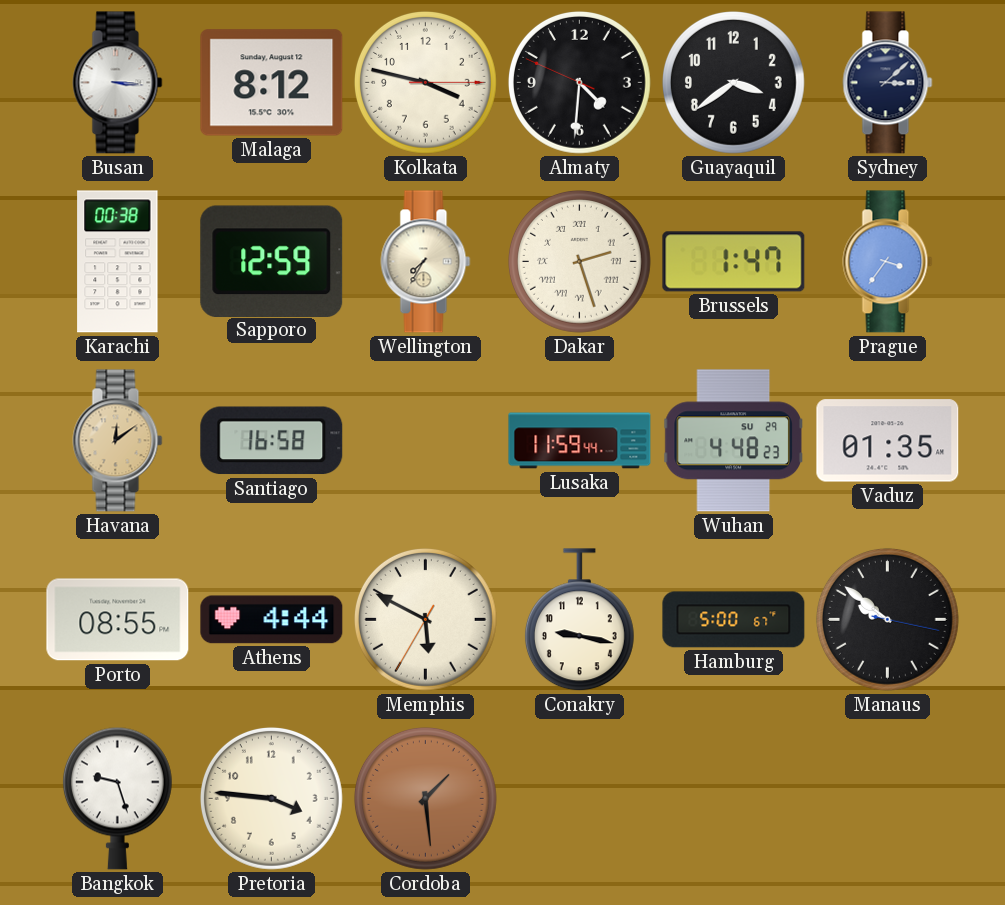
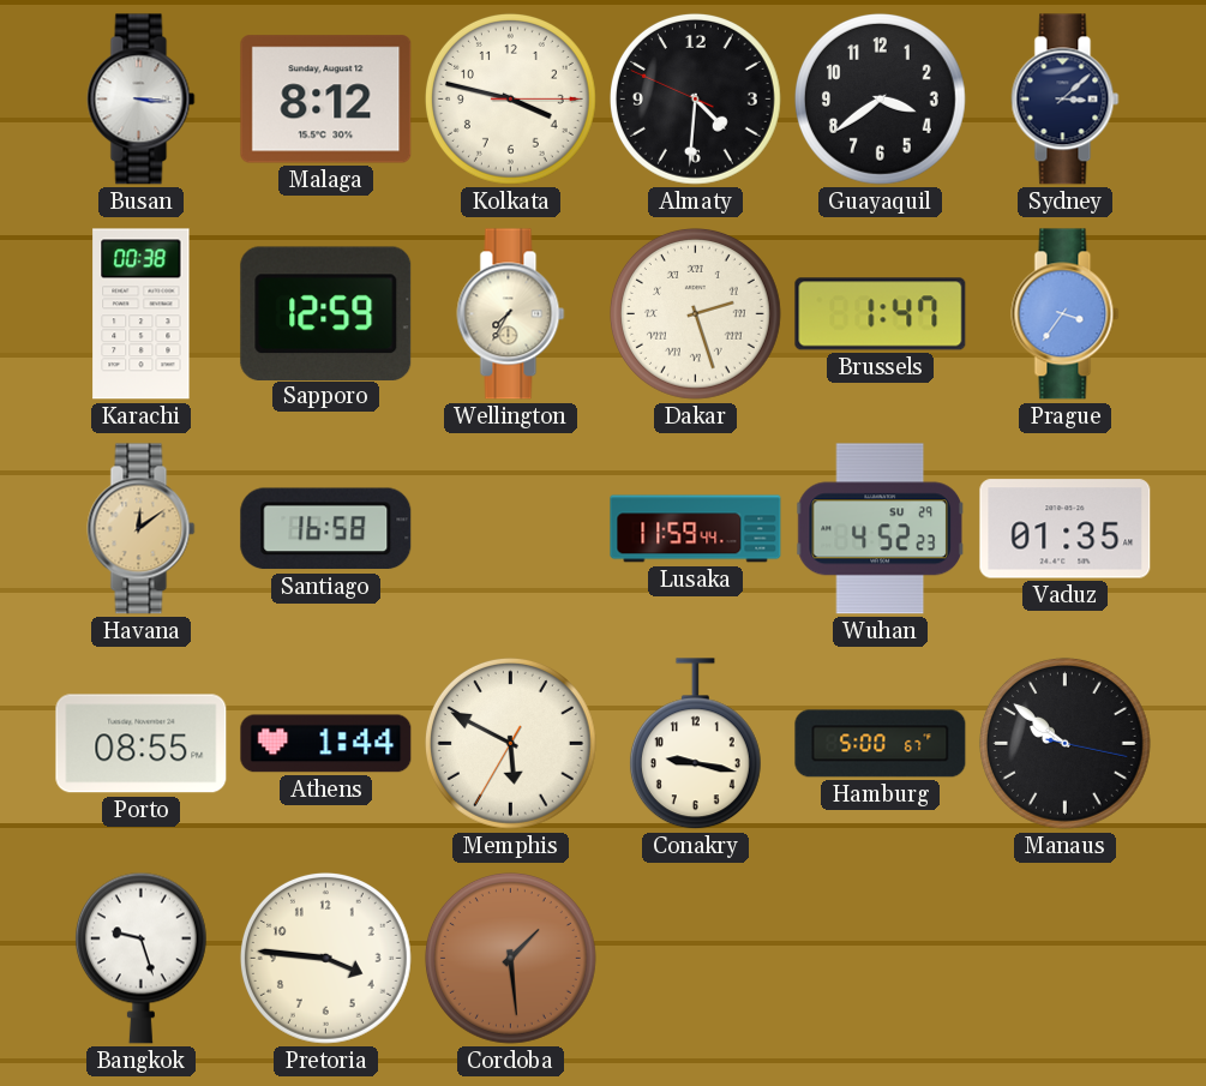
Wuhan: 4:48 -> 4:52 (881, 529)
Athens: 4:44 -> 1:44 (326, 744)
